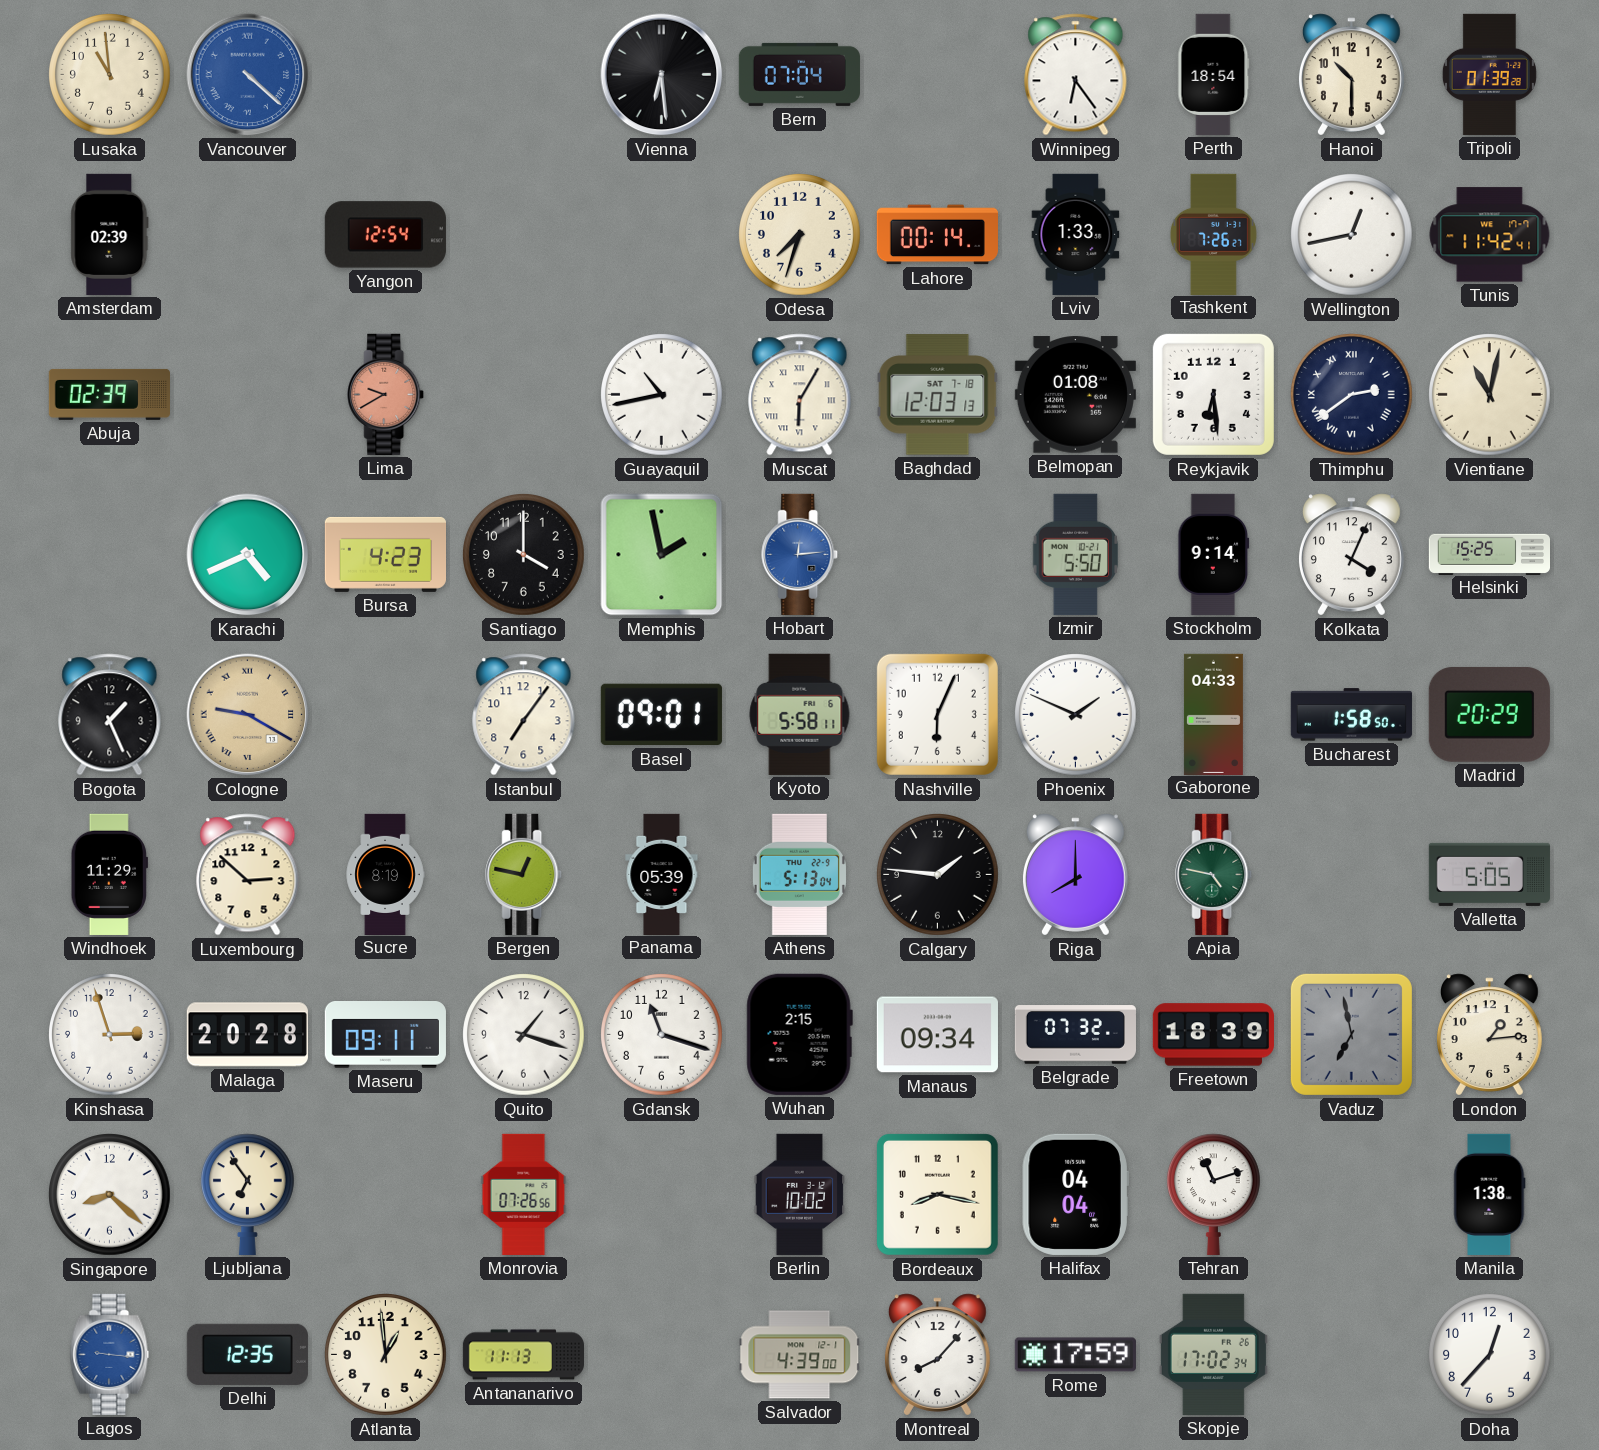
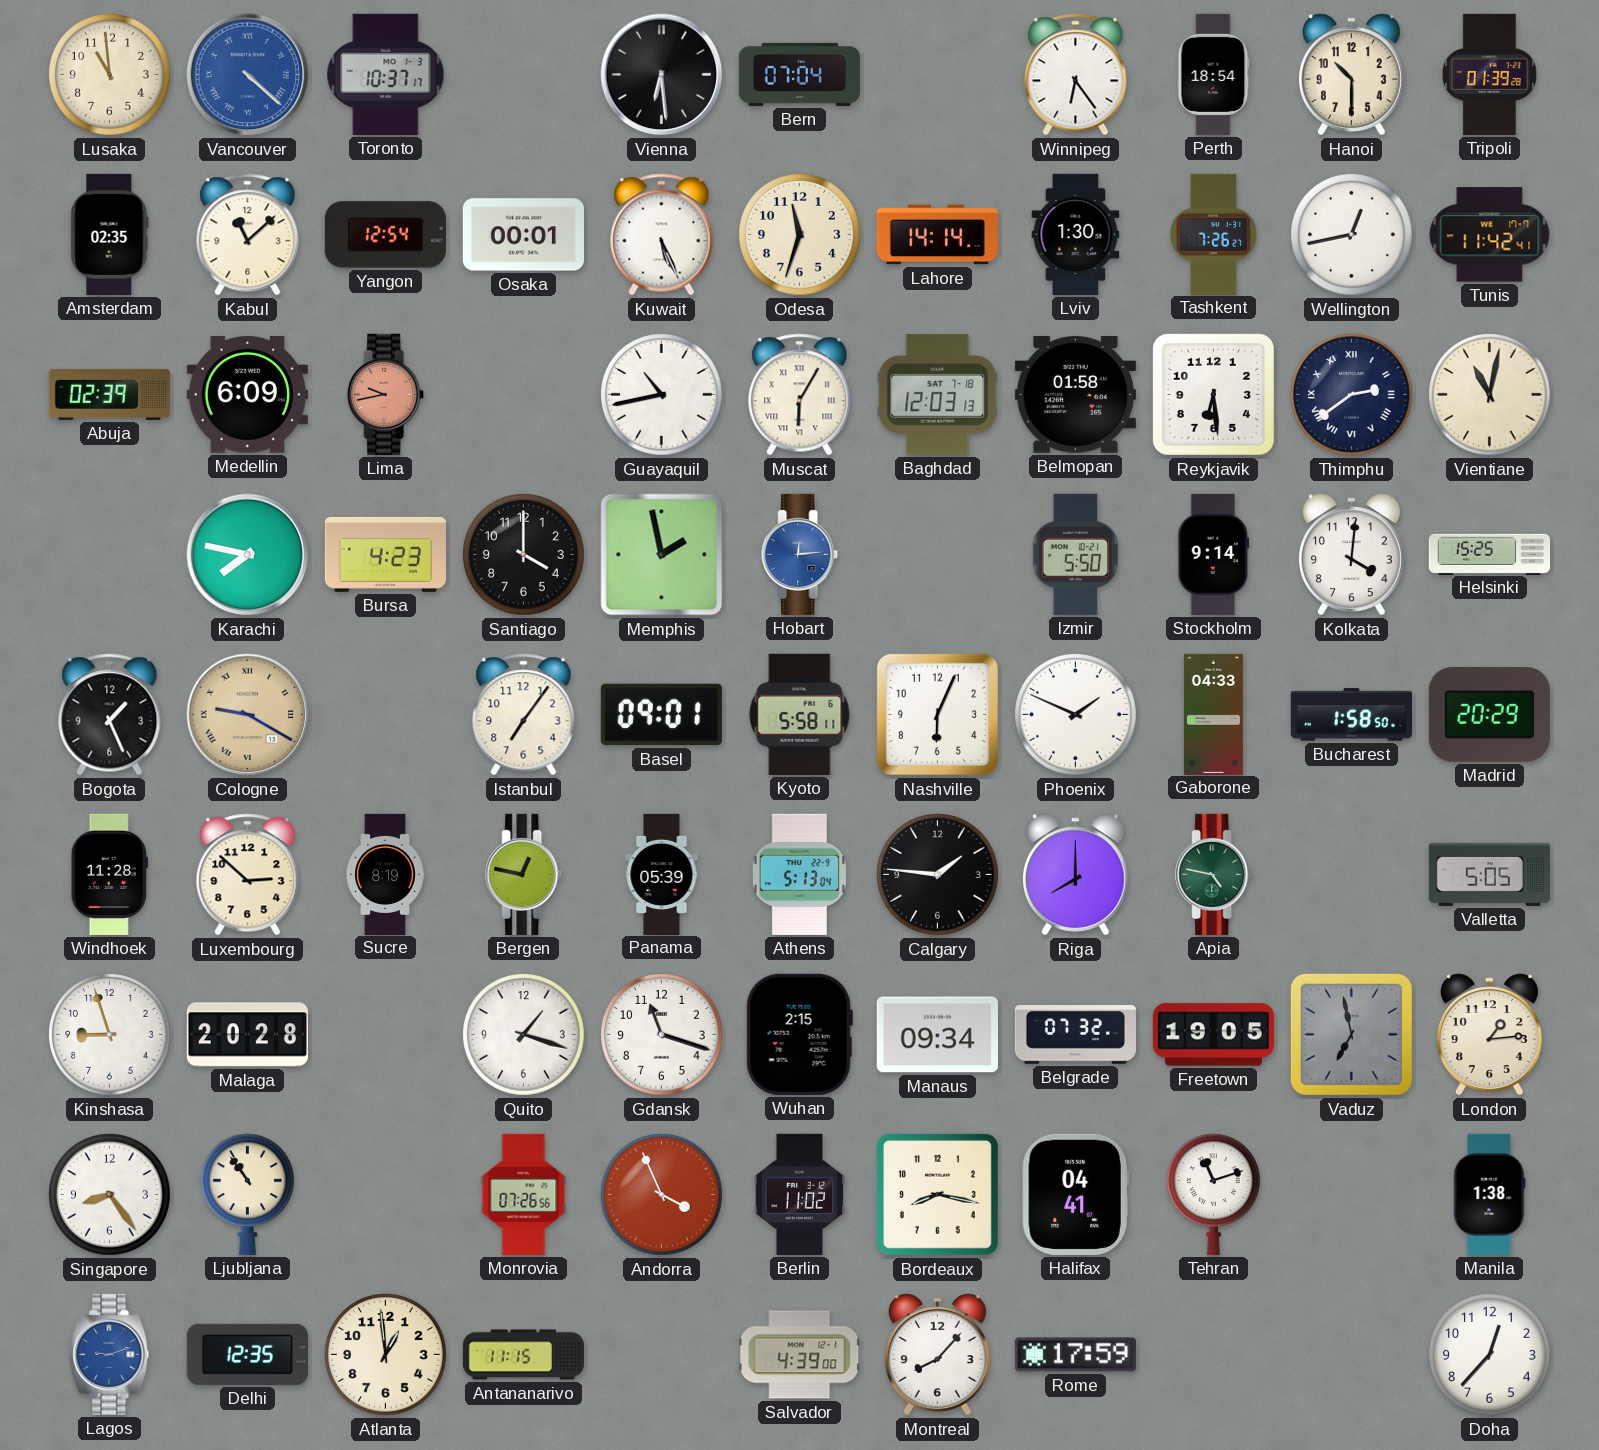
Toronto: none -> 10:37 (386, 74)
Amsterdam: 02:39 -> 02:35 (110, 234)
Kabul: none -> 11:08 (248, 235)
Osaka: none -> 00:01 (523, 235)
Kuwait: none -> 5:26 (662, 235)
Odesa: 7:33 -> 11:33 (800, 235)
Lahore: 00:14 -> 14:14 (937, 235)
Lviv: 1:33 -> 1:30 (1076, 234)
Medellin: none -> 6:09 (247, 395)
Lima: 9:40 -> 9:43 (386, 394)
Belmopan: 01:08 -> 01:58 (1075, 395)
Karachi: 4:41 -> 7:47 (248, 555)
Kolkata: 4:04 -> 4:01 (1351, 555)
Windhoek: 11:29 -> 11:28 (109, 874)
Kinshasa: 2:57 -> 8:57 (110, 1035)
Maseru: 09:11 -> none (385, 1035)
Freetown: 18:39 -> 19:05 (1213, 1035)
Singapore: 8:22 -> 8:24 (110, 1195)
Ljubljana: 6:54 -> 10:54 (247, 1194)
Andorra: none -> 3:56 (662, 1195)
Berlin: 10:02 -> 11:02 (800, 1194)
Halifax: 04:04 -> 04:41 (1075, 1194)
Lagos: 9:16 -> 9:12 (110, 1354)
Antananarivo: 11:13 -> 11:15 (523, 1355)
Skopje: 17:02 -> none (1213, 1354)
